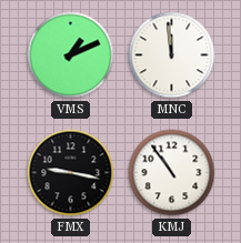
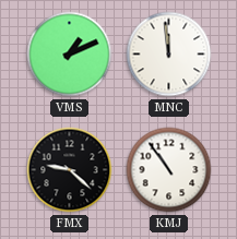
FMX: 9:17 -> 9:22 (70, 170)
